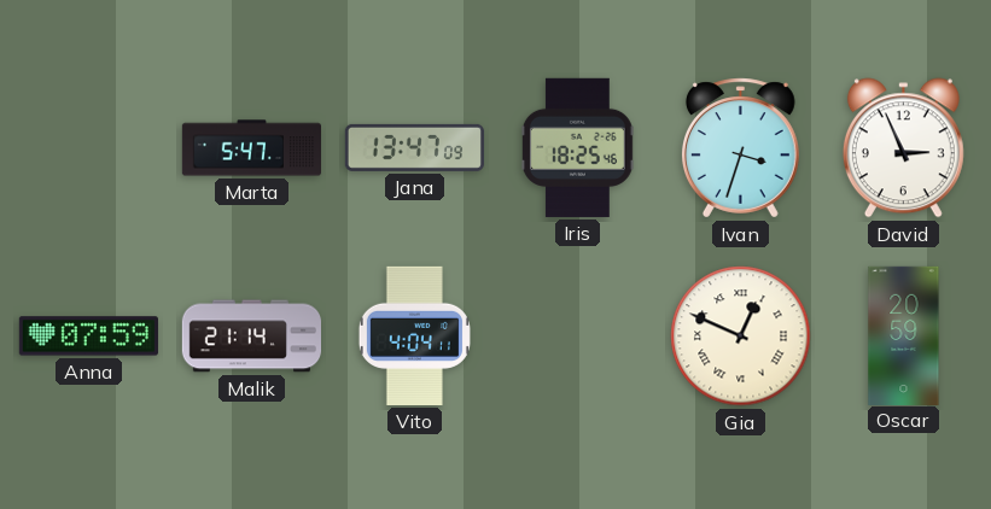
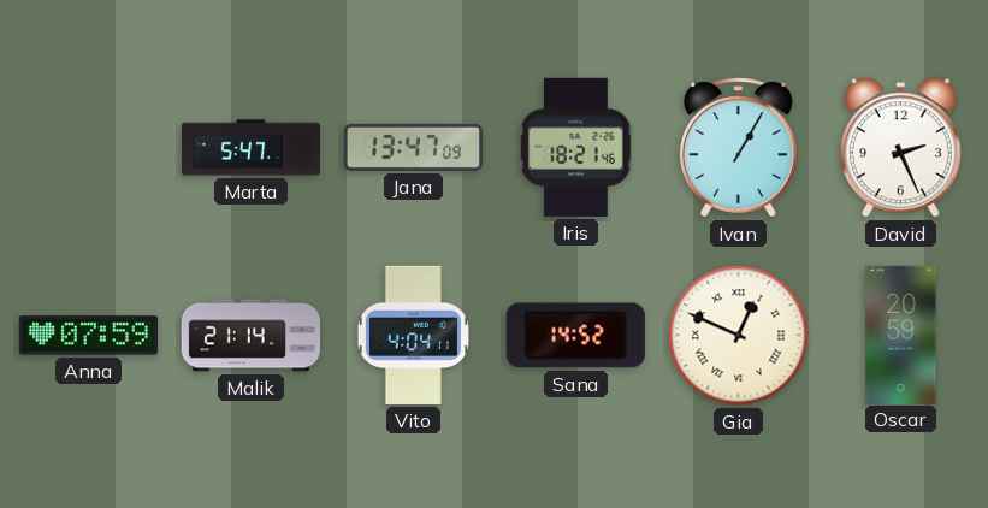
Iris: 18:25 -> 18:21 (575, 147)
Ivan: 3:33 -> 1:05 (738, 148)
David: 2:56 -> 2:26 (900, 148)
Sana: none -> 14:52 (575, 336)
